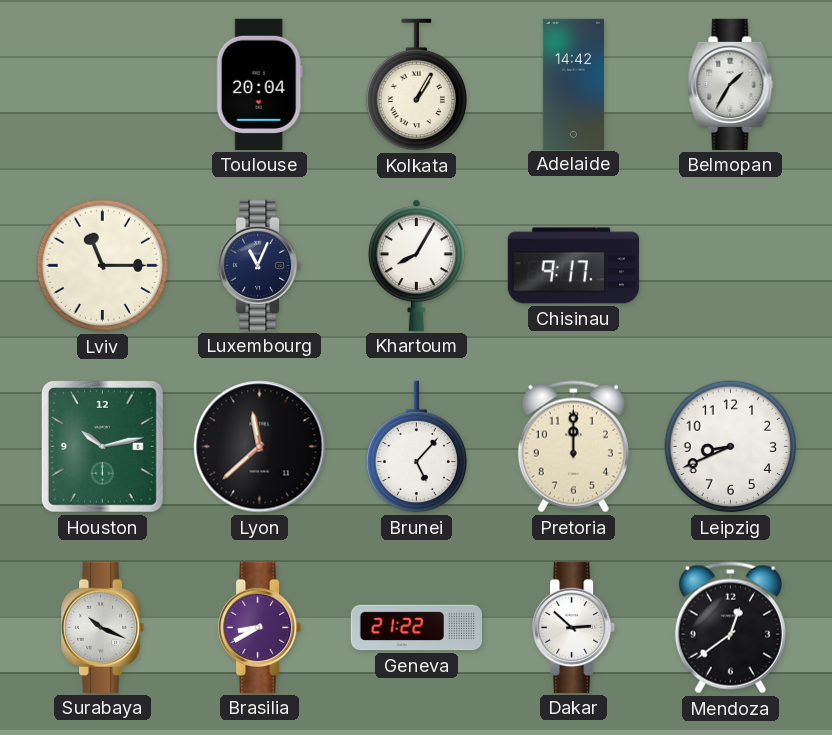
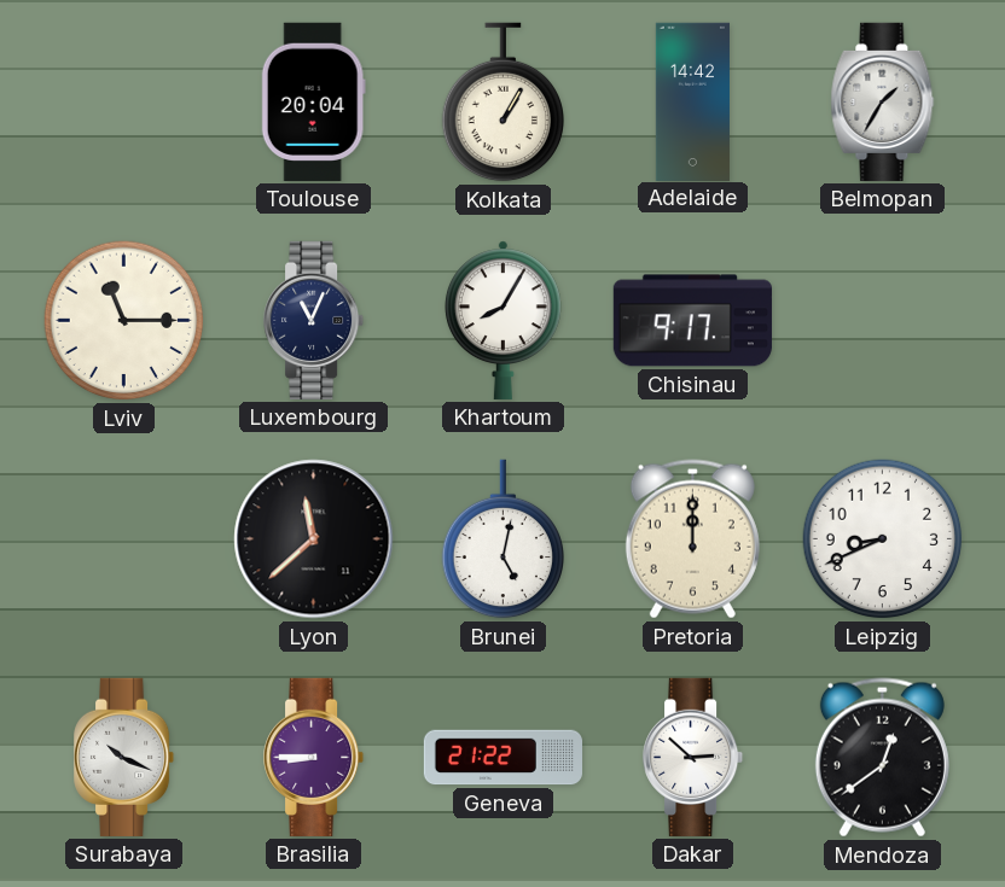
Houston: 10:13 -> none (102, 446)
Brunei: 5:07 -> 5:02 (502, 539)
Brasilia: 8:40 -> 8:45 (315, 757)
